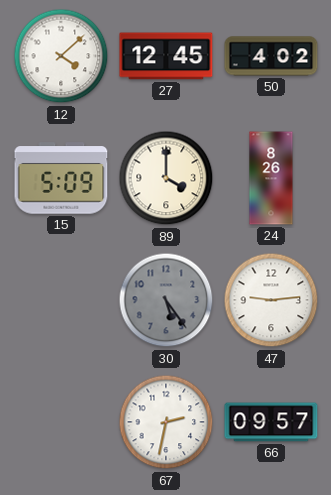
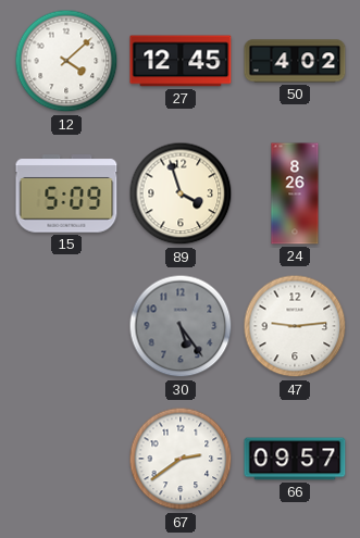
89: 4:00 -> 3:57 (181, 193)
67: 2:32 -> 2:39 (181, 459)
